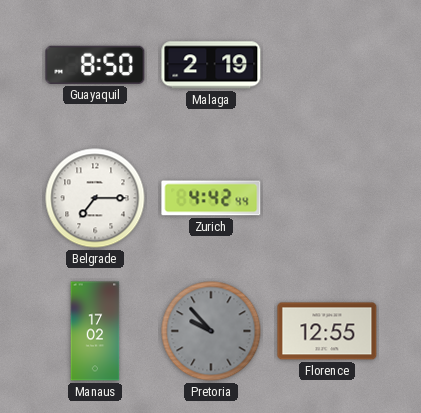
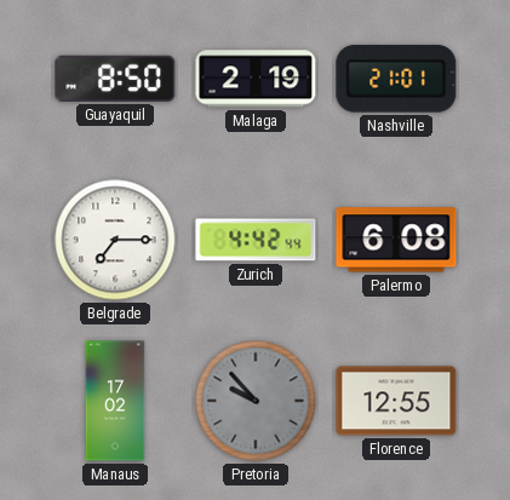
Nashville: none -> 21:01 (396, 79)
Palermo: none -> 6:08 (396, 240)
